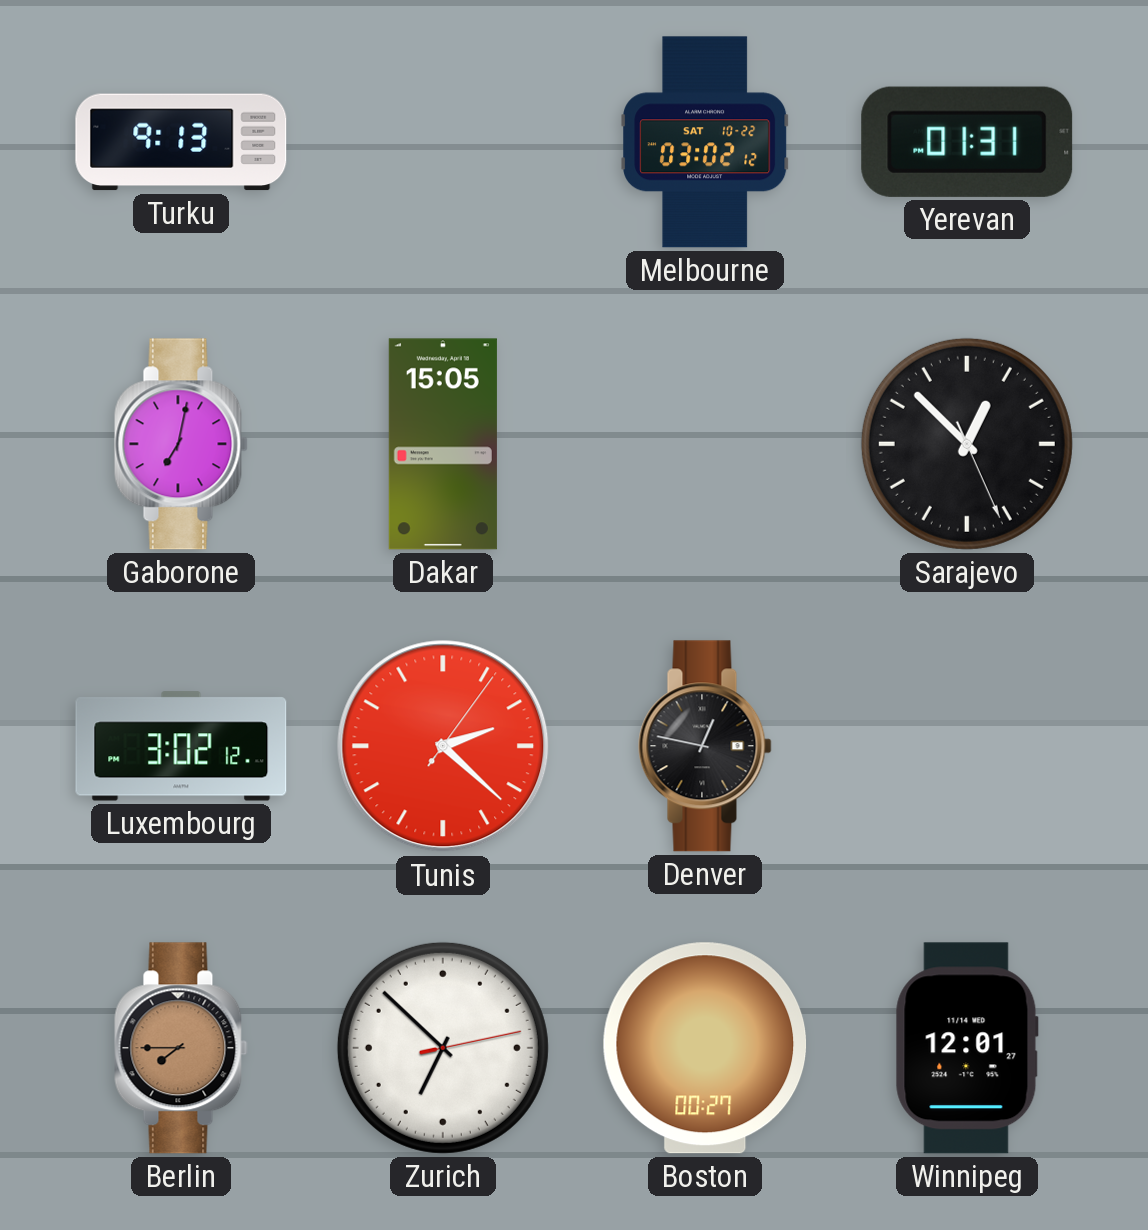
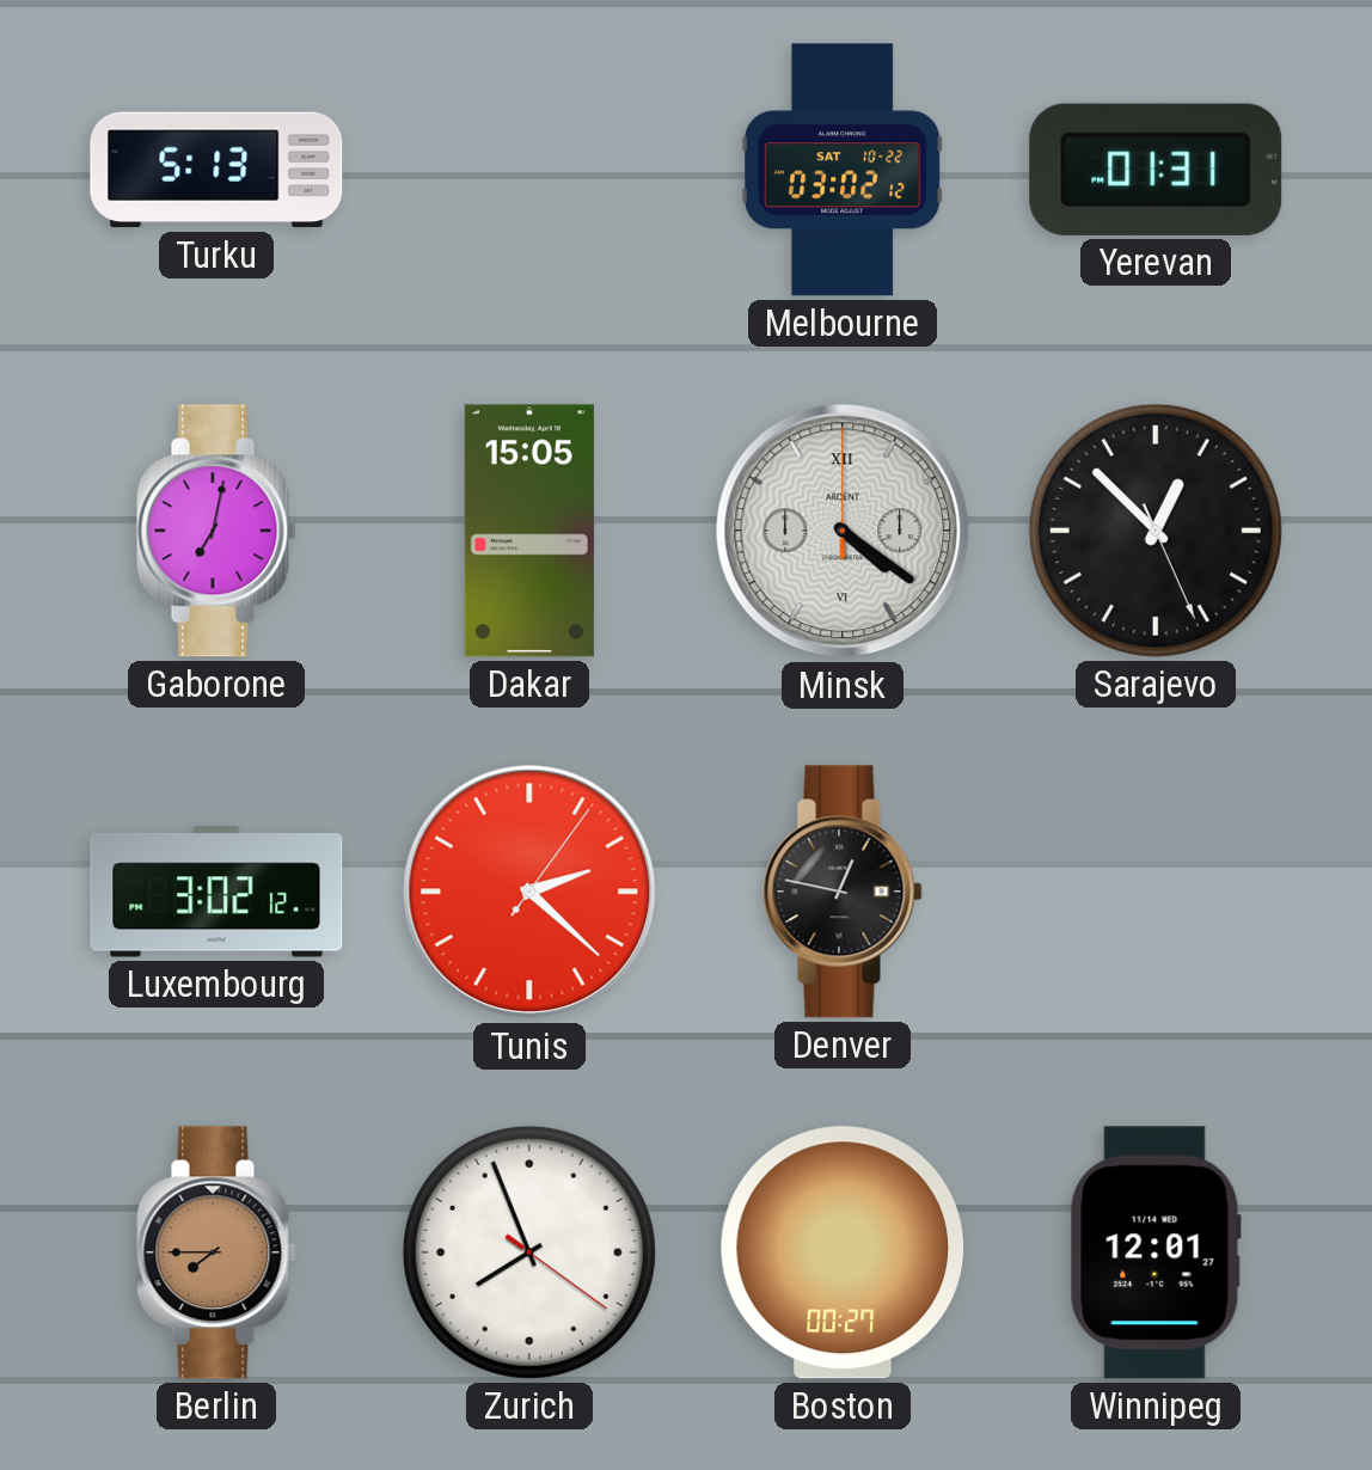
Turku: 9:13 -> 5:13 (216, 170)
Minsk: none -> 4:21 (843, 531)
Zurich: 6:52 -> 7:56 (529, 1252)
